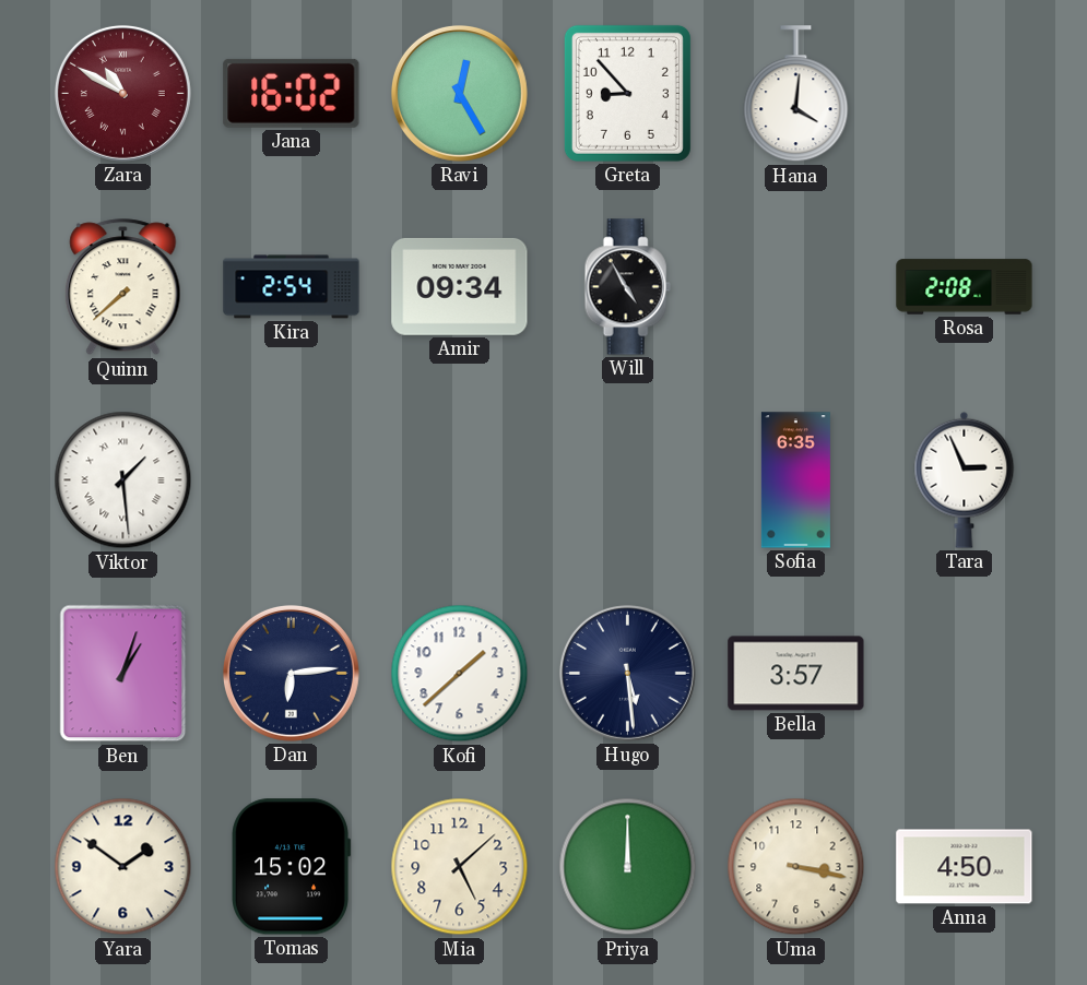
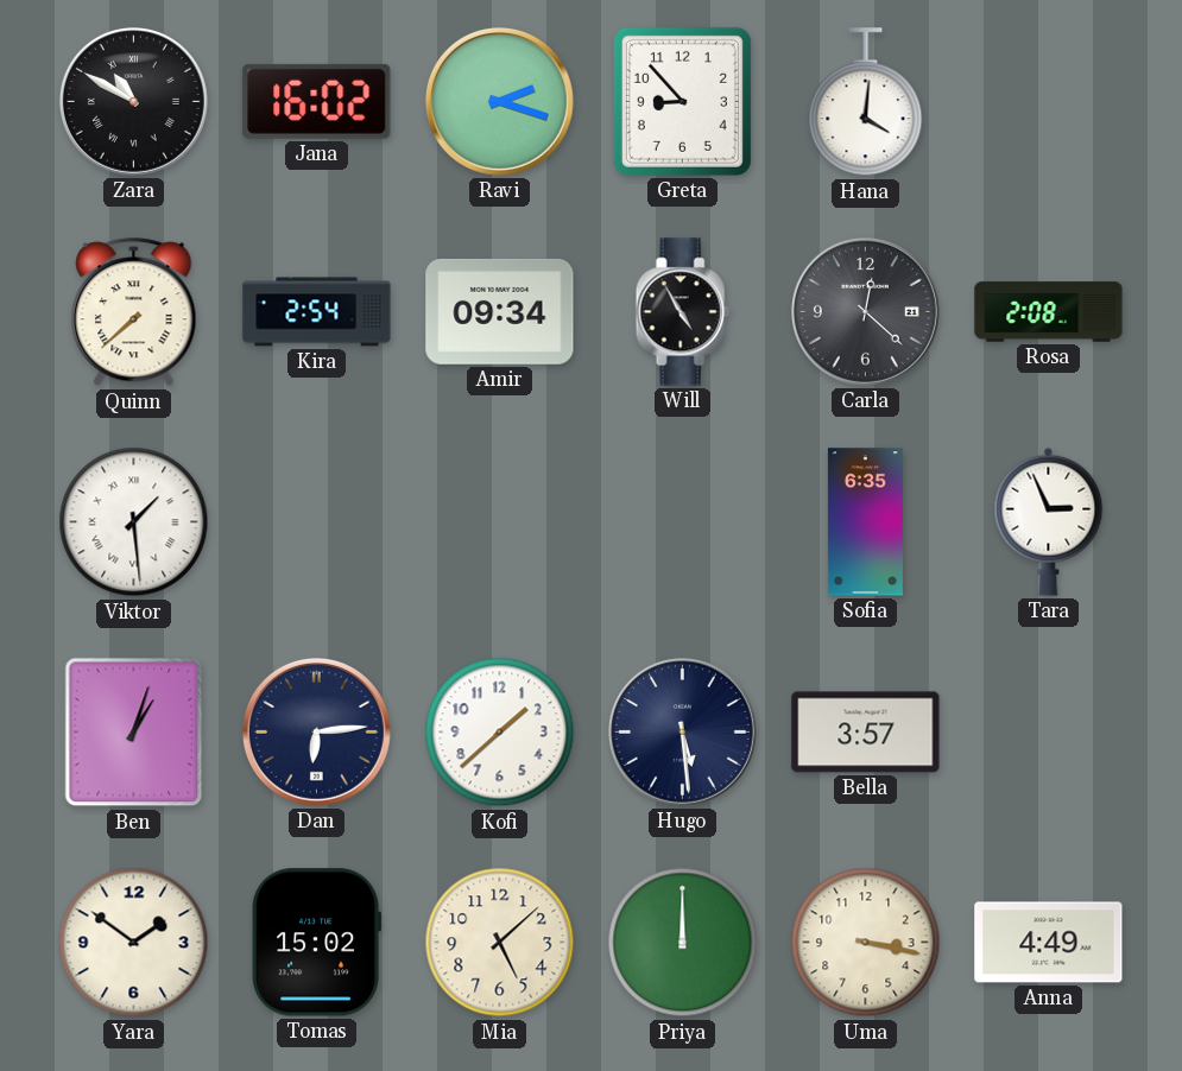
Zara dial: burgundy -> black (133, 101)
Ravi: 12:25 -> 2:18 (499, 101)
Carla: none -> 12:22 (865, 311)
Anna: 4:50 -> 4:49 (1049, 943)
